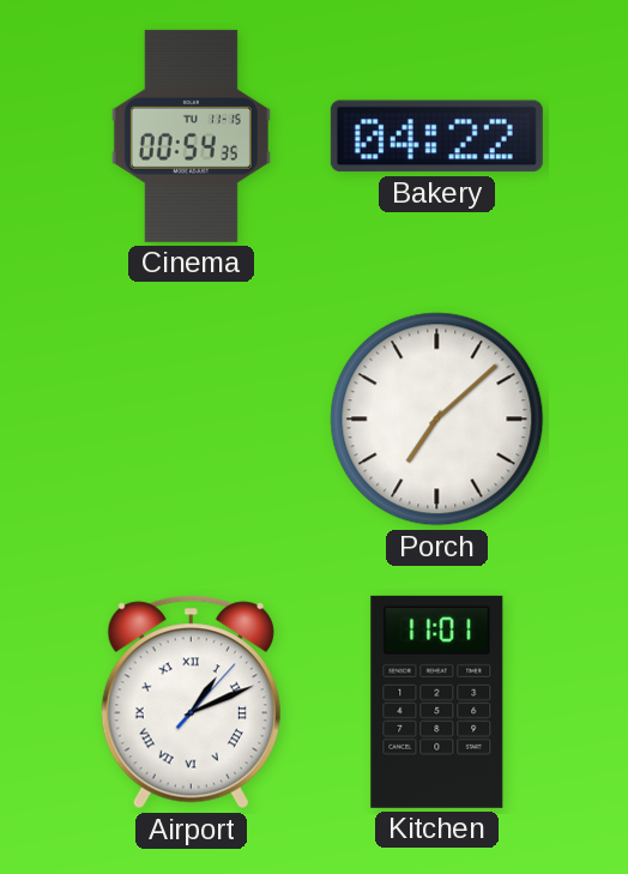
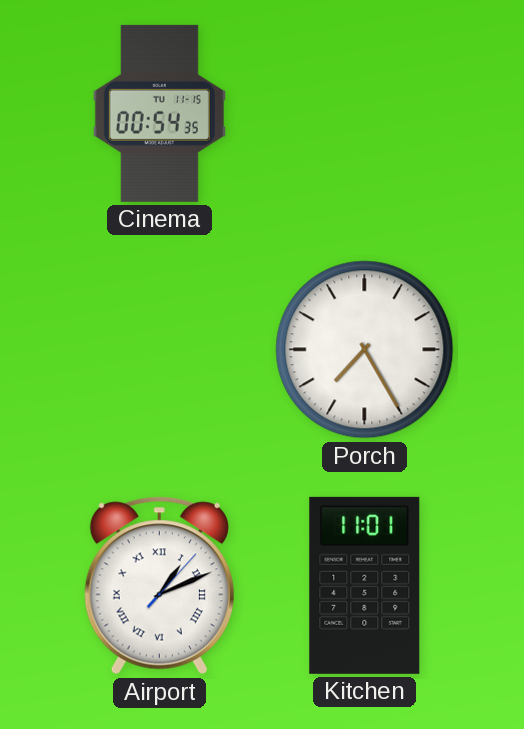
Bakery: 04:22 -> none (436, 137)
Porch: 7:08 -> 7:25 (365, 350)
